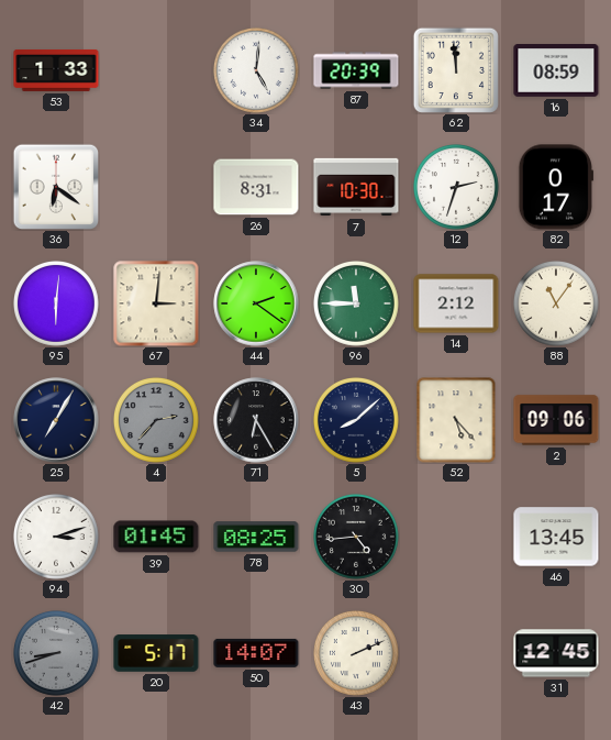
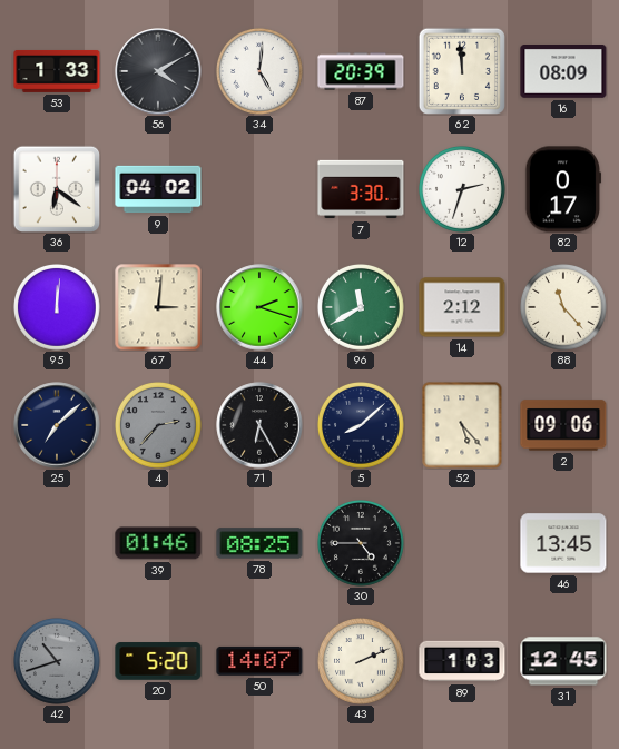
56: none -> 4:10 (158, 71)
16: 08:59 -> 08:09 (563, 72)
9: none -> 04:02 (158, 189)
26: 8:31 -> none (256, 187)
7: 10:30 -> 3:30 (361, 189)
95: 6:01 -> 12:01 (58, 308)
44: 2:21 -> 2:18 (259, 307)
96: 11:45 -> 11:40 (362, 308)
88: 11:06 -> 11:23 (564, 308)
25: 7:05 -> 7:08 (57, 425)
94: 3:12 -> none (57, 538)
39: 01:45 -> 01:46 (158, 543)
30: 4:44 -> 4:45 (362, 544)
42: 8:42 -> 10:42 (58, 662)
20: 5:17 -> 5:20 (158, 661)
89: none -> 1:03 (462, 661)
